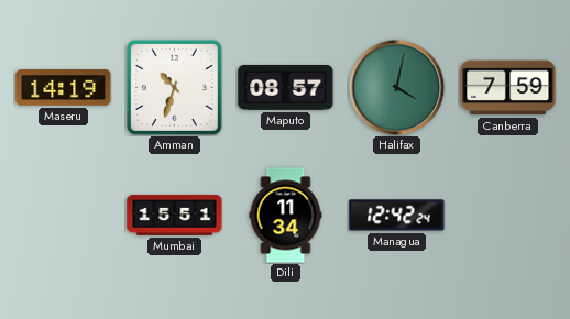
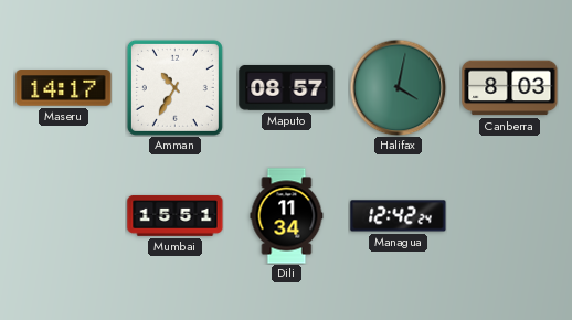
Maseru: 14:19 -> 14:17 (64, 88)
Amman: 10:33 -> 10:35 (174, 87)
Canberra: 7:59 -> 8:03 (510, 88)
